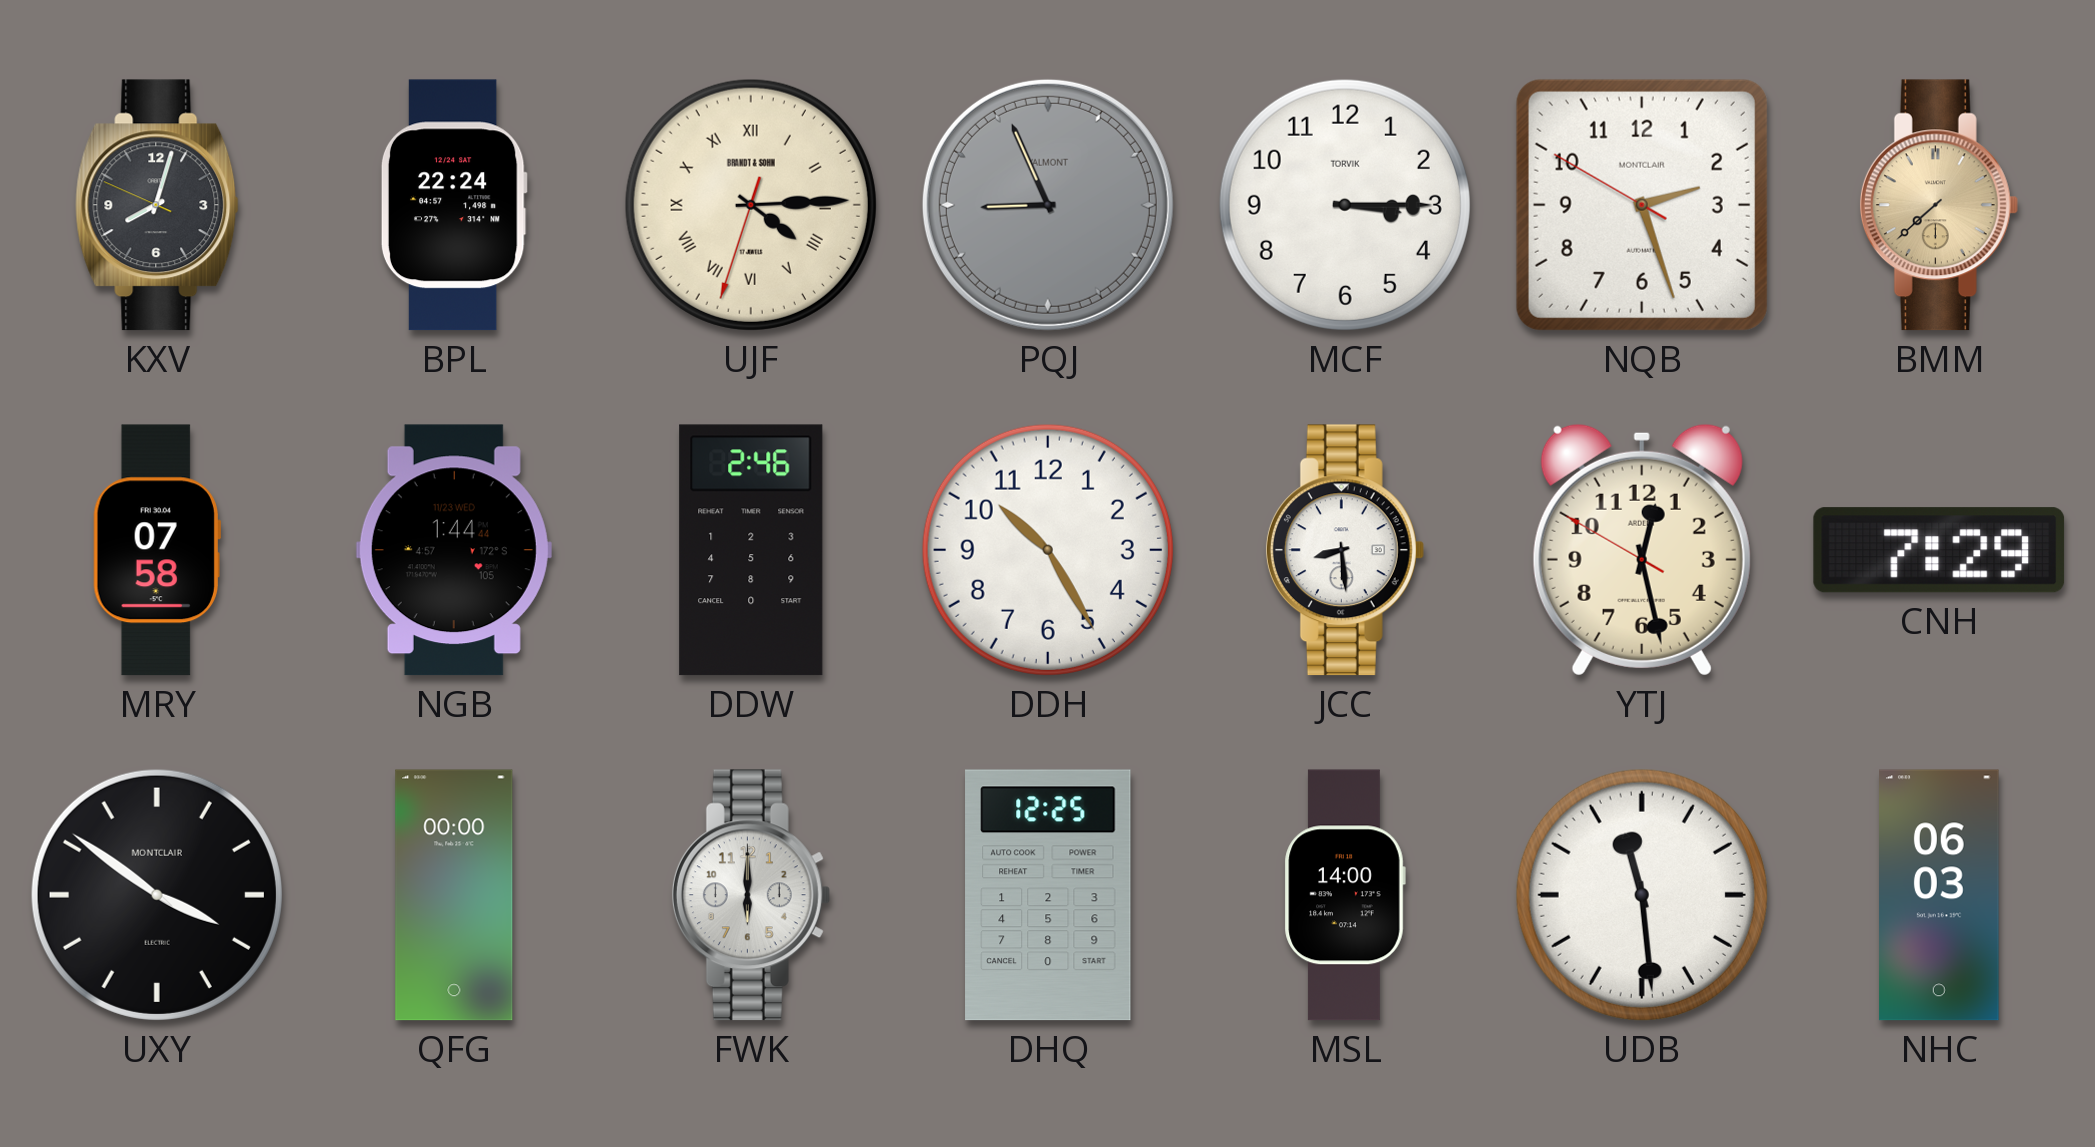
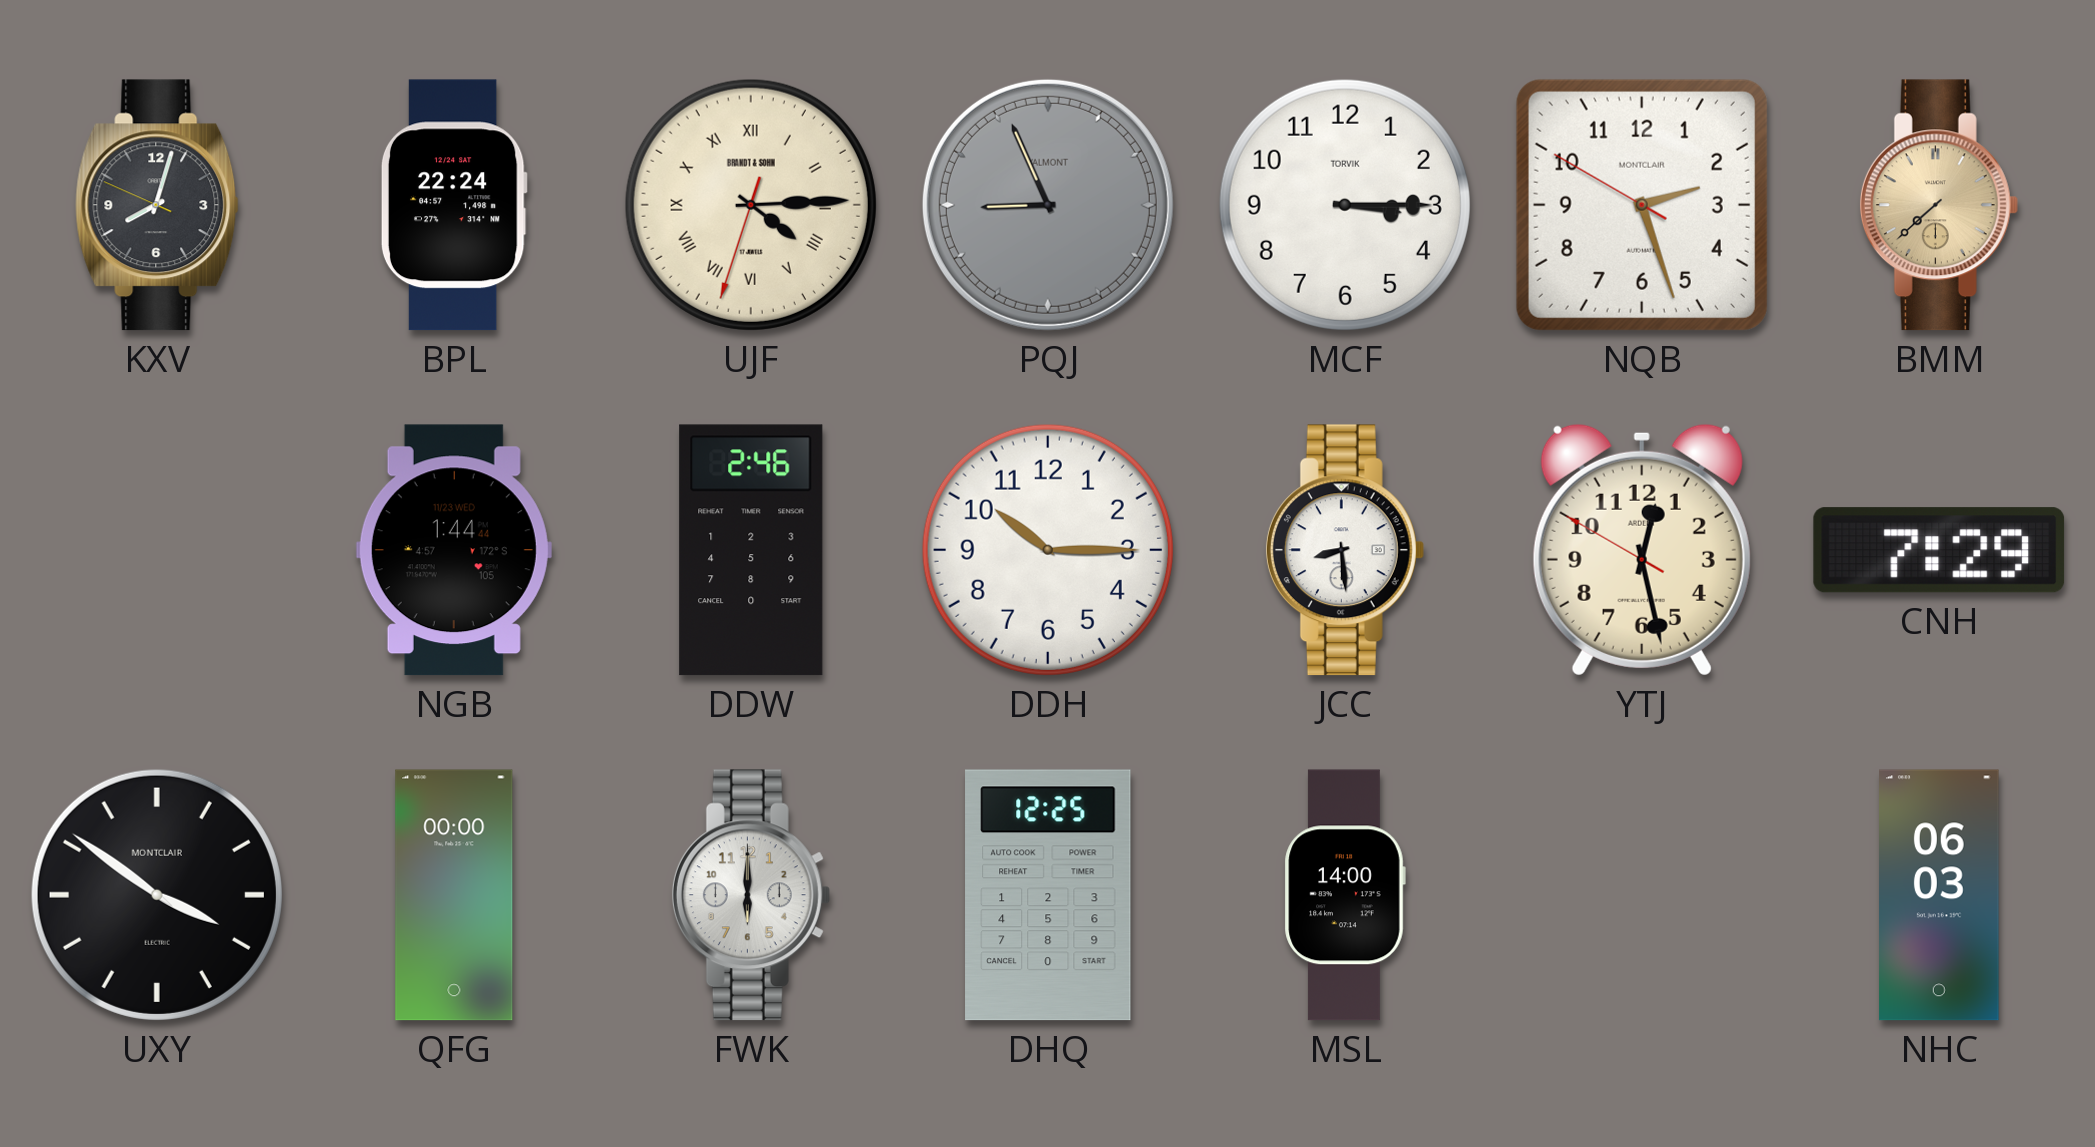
MRY: 07:58 -> none (157, 550)
DDH: 10:25 -> 10:15 (1048, 550)
UDB: 11:29 -> none (1642, 895)
